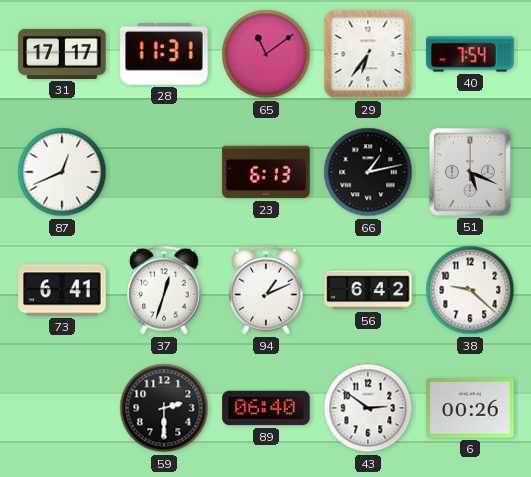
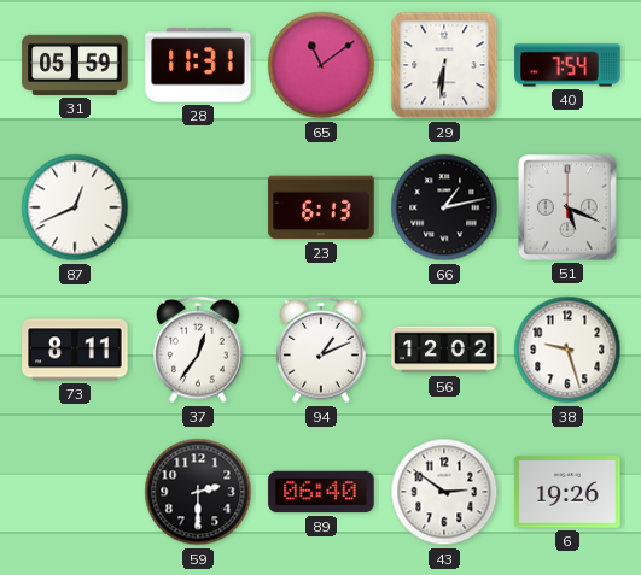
31: 17:17 -> 05:59 (75, 65)
29: 6:36 -> 6:31 (444, 65)
73: 6:41 -> 8:11 (75, 350)
37: 12:33 -> 12:36 (198, 350)
56: 6:42 -> 12:02 (444, 350)
38: 9:22 -> 9:27 (567, 350)
6: 00:26 -> 19:26 (567, 492)
